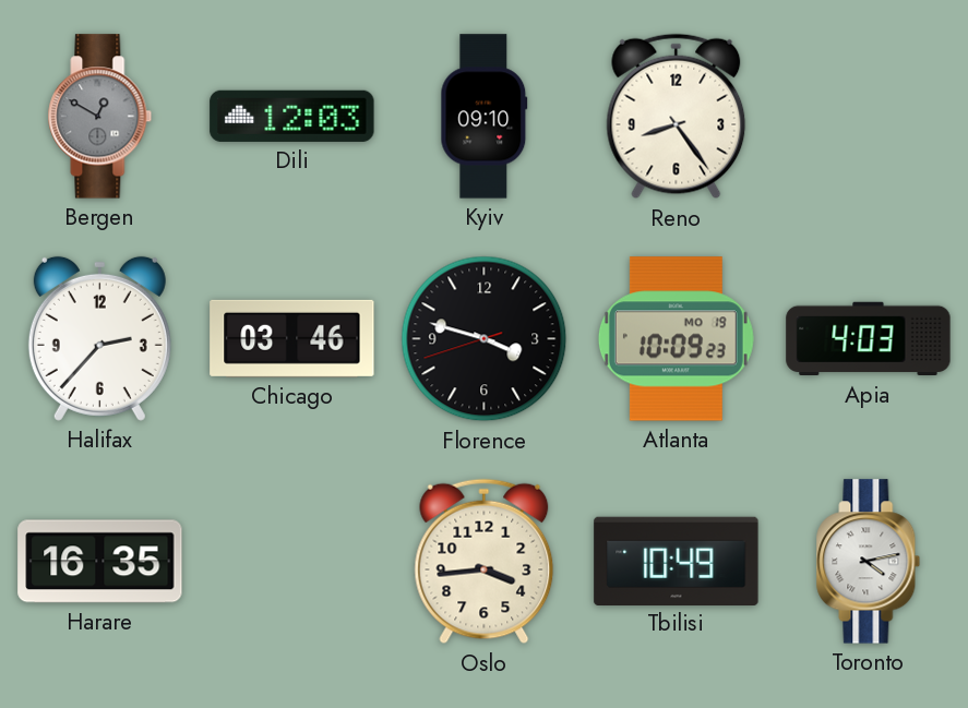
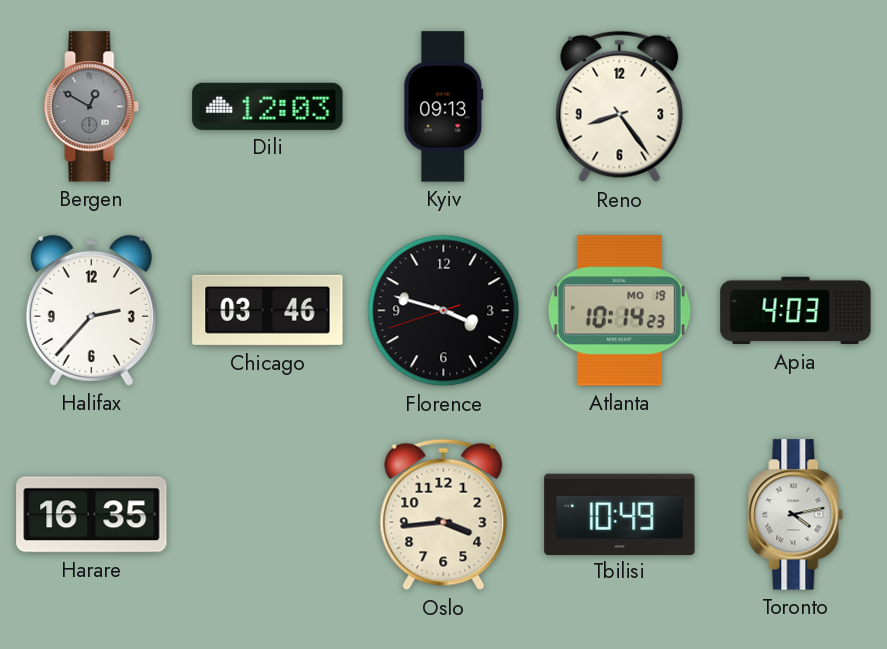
Kyiv: 09:10 -> 09:13 (444, 107)
Atlanta: 10:09 -> 10:14 (619, 311)
